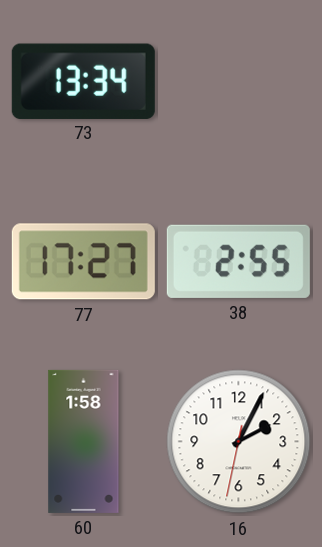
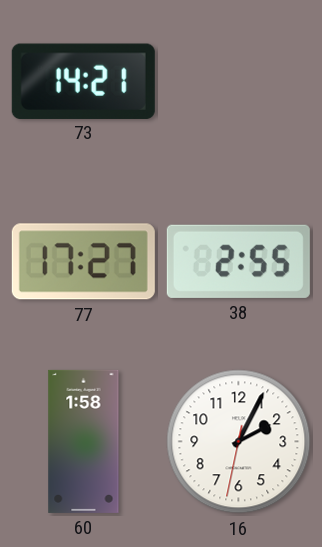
73: 13:34 -> 14:21 (83, 81)
